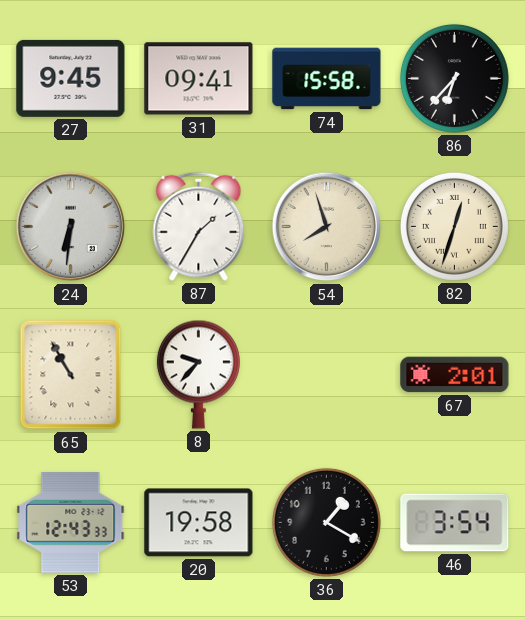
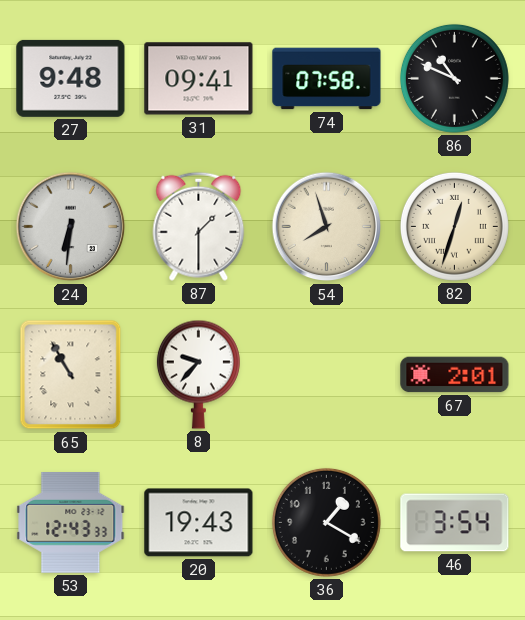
27: 9:45 -> 9:48 (71, 78)
74: 15:58 -> 07:58 (327, 79)
86: 6:37 -> 10:49 (454, 78)
87: 1:35 -> 1:30 (199, 226)
20: 19:58 -> 19:43 (199, 523)
